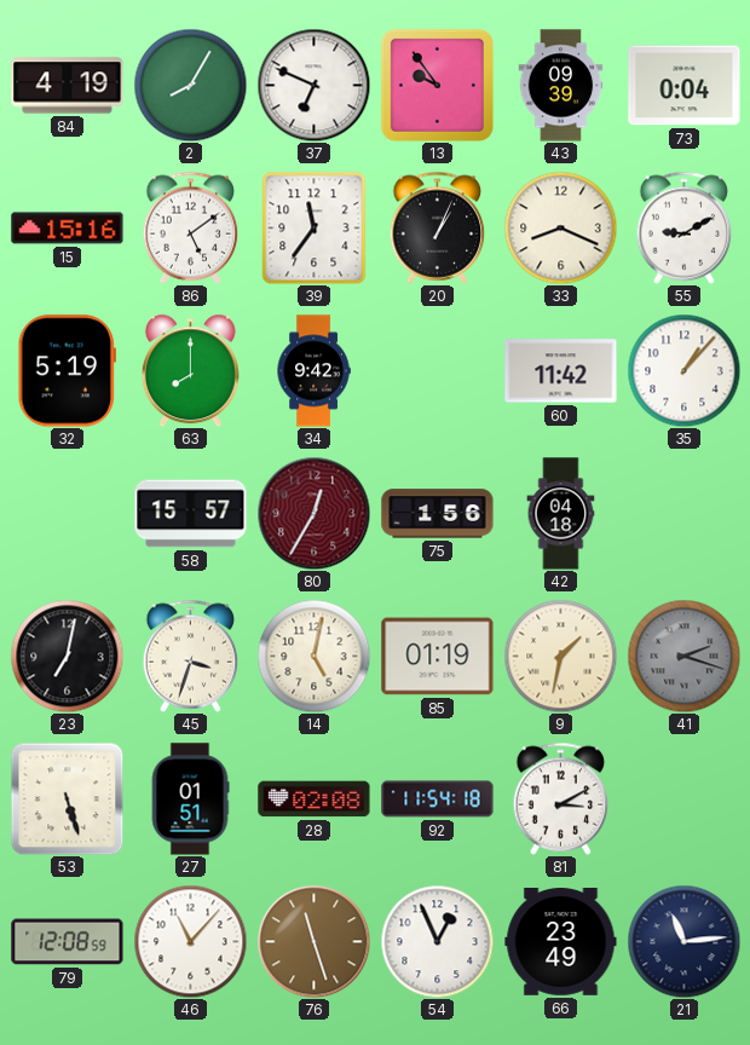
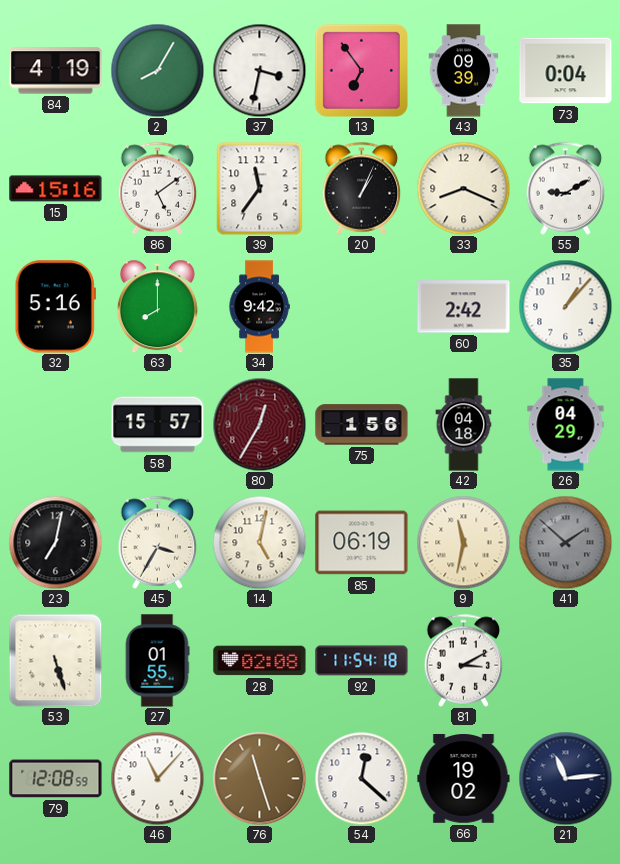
37: 6:49 -> 3:32 (259, 70)
13: 9:54 -> 6:54 (361, 70)
32: 5:19 -> 5:16 (55, 307)
60: 11:42 -> 2:42 (464, 307)
26: none -> 04:29 (566, 425)
45: 3:33 -> 3:35 (158, 542)
85: 01:19 -> 06:19 (362, 543)
9: 1:32 -> 11:32 (463, 542)
41: 2:18 -> 1:52 (565, 542)
27: 01:51 -> 01:55 (157, 661)
54: 12:56 -> 12:22 (361, 778)
66: 23:49 -> 19:02 (464, 779)
